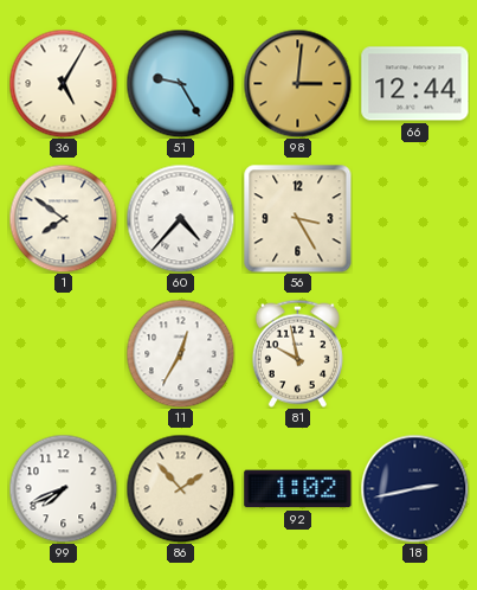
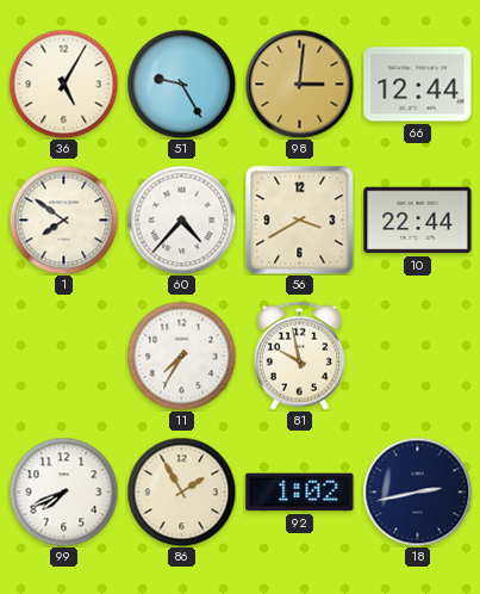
56: 3:25 -> 3:40 (300, 221)
10: none -> 22:44 (418, 221)
11: 12:35 -> 7:35 (181, 355)
86: 1:53 -> 1:55 (181, 491)
